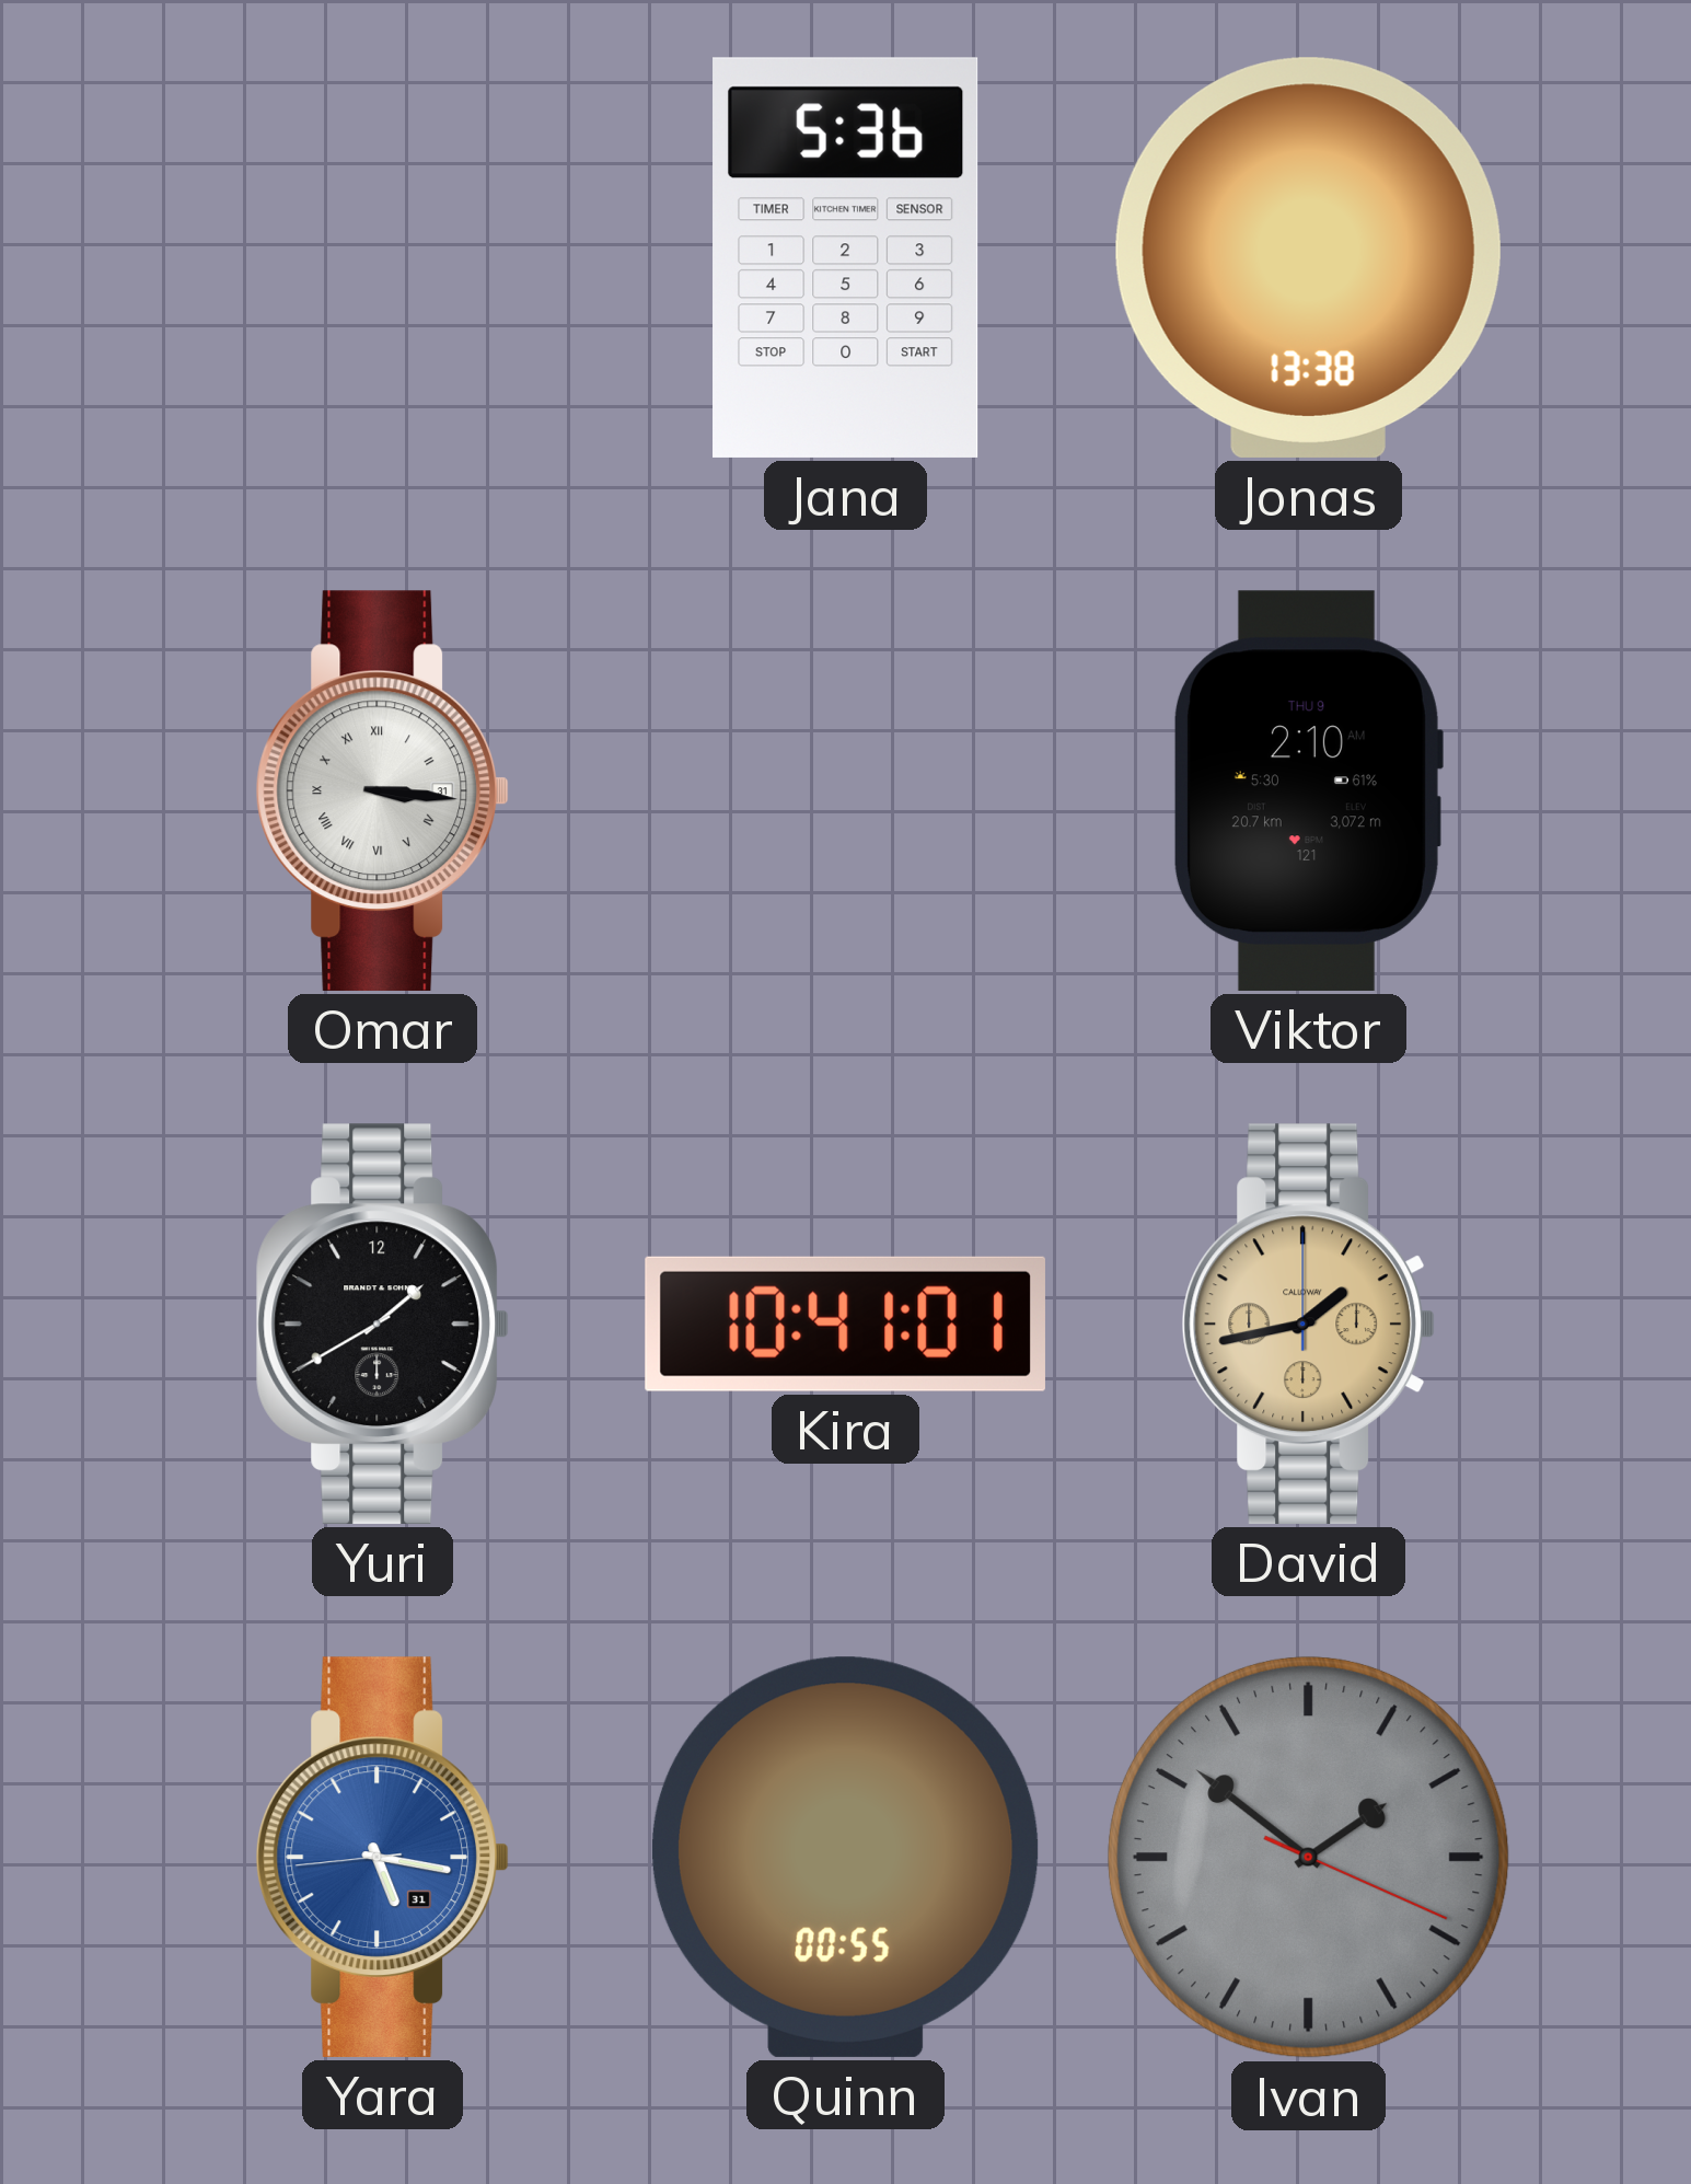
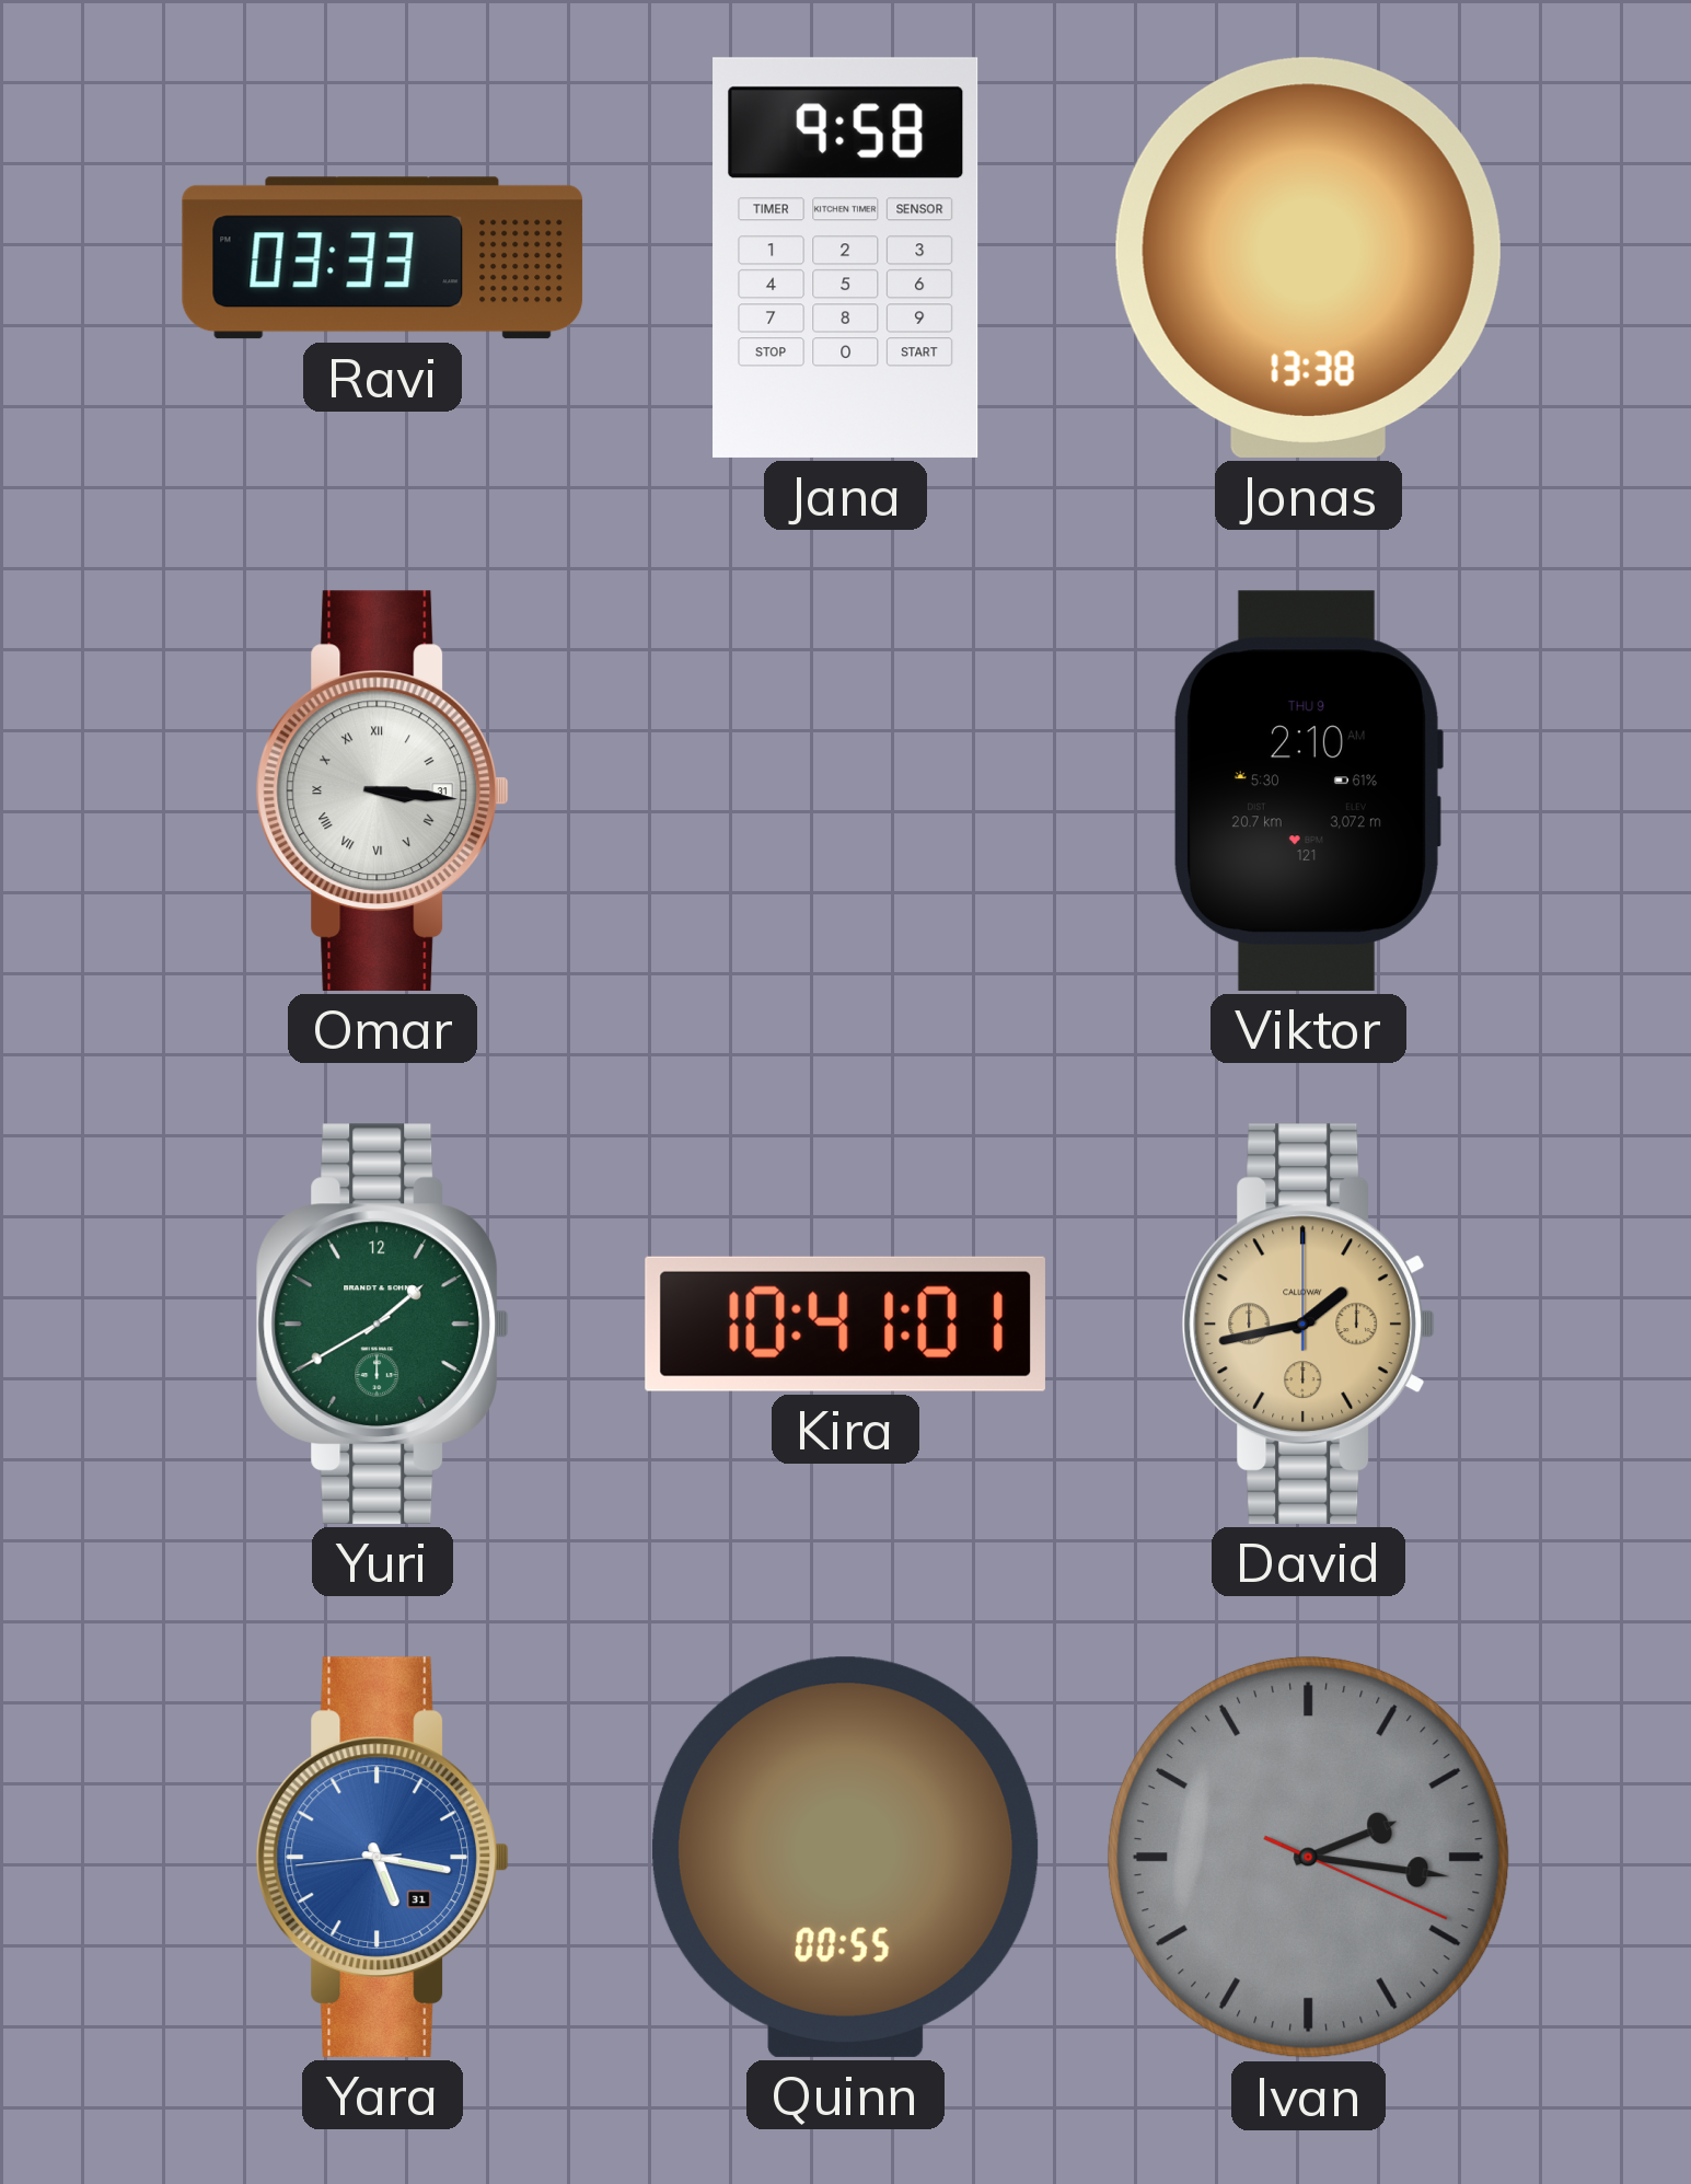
Ravi: none -> 03:33 (383, 258)
Jana: 5:36 -> 9:58 (846, 257)
Yuri dial: black -> green (383, 1324)
Ivan: 1:51 -> 2:16 (1308, 1857)
